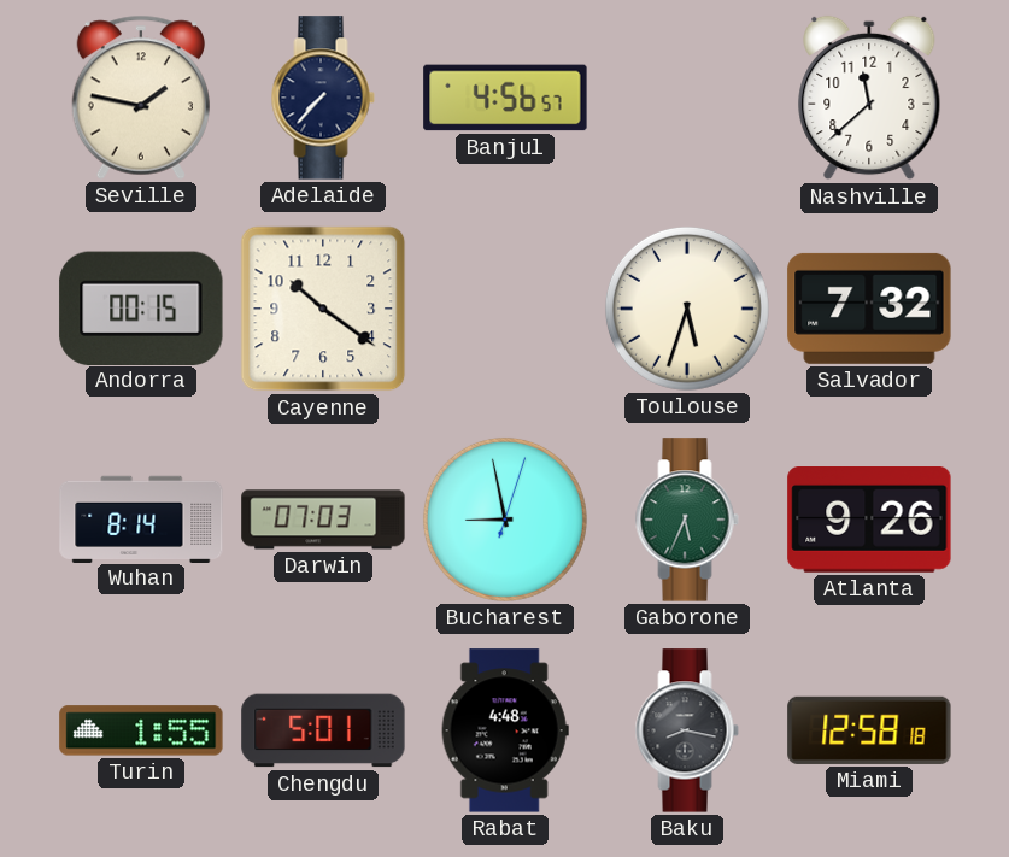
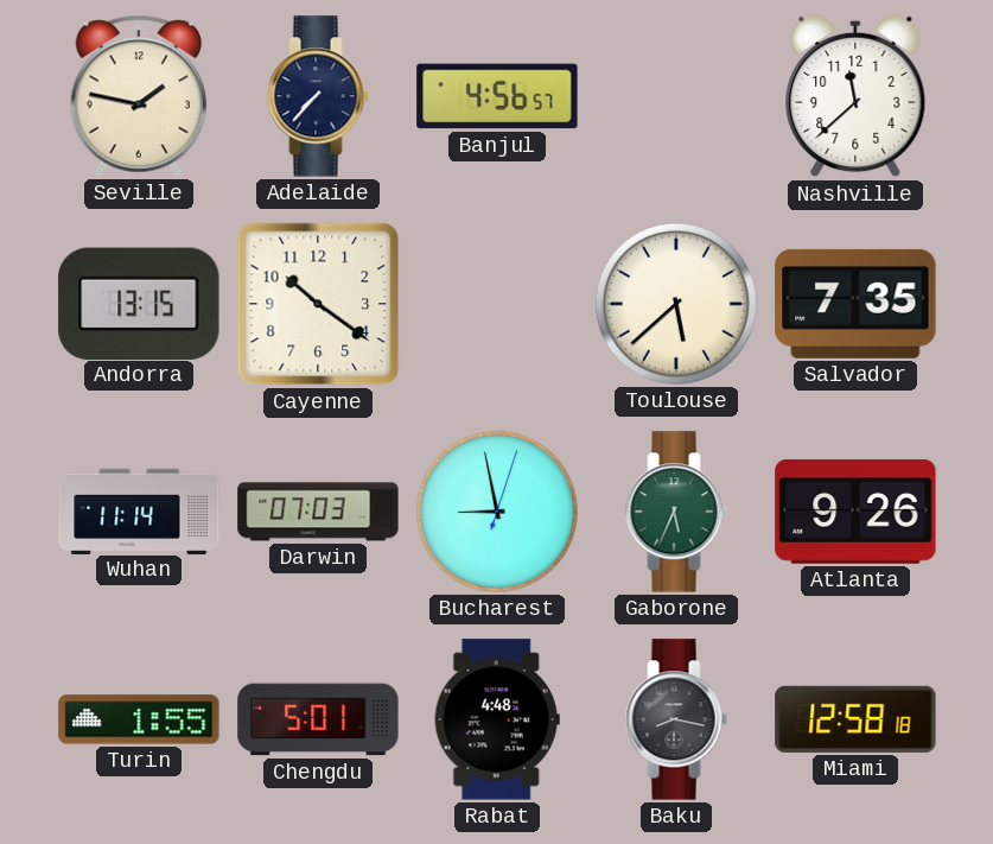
Andorra: 00:15 -> 13:15 (139, 303)
Toulouse: 5:33 -> 5:38 (676, 304)
Salvador: 7:32 -> 7:35 (855, 304)
Wuhan: 8:14 -> 11:14 (139, 510)
